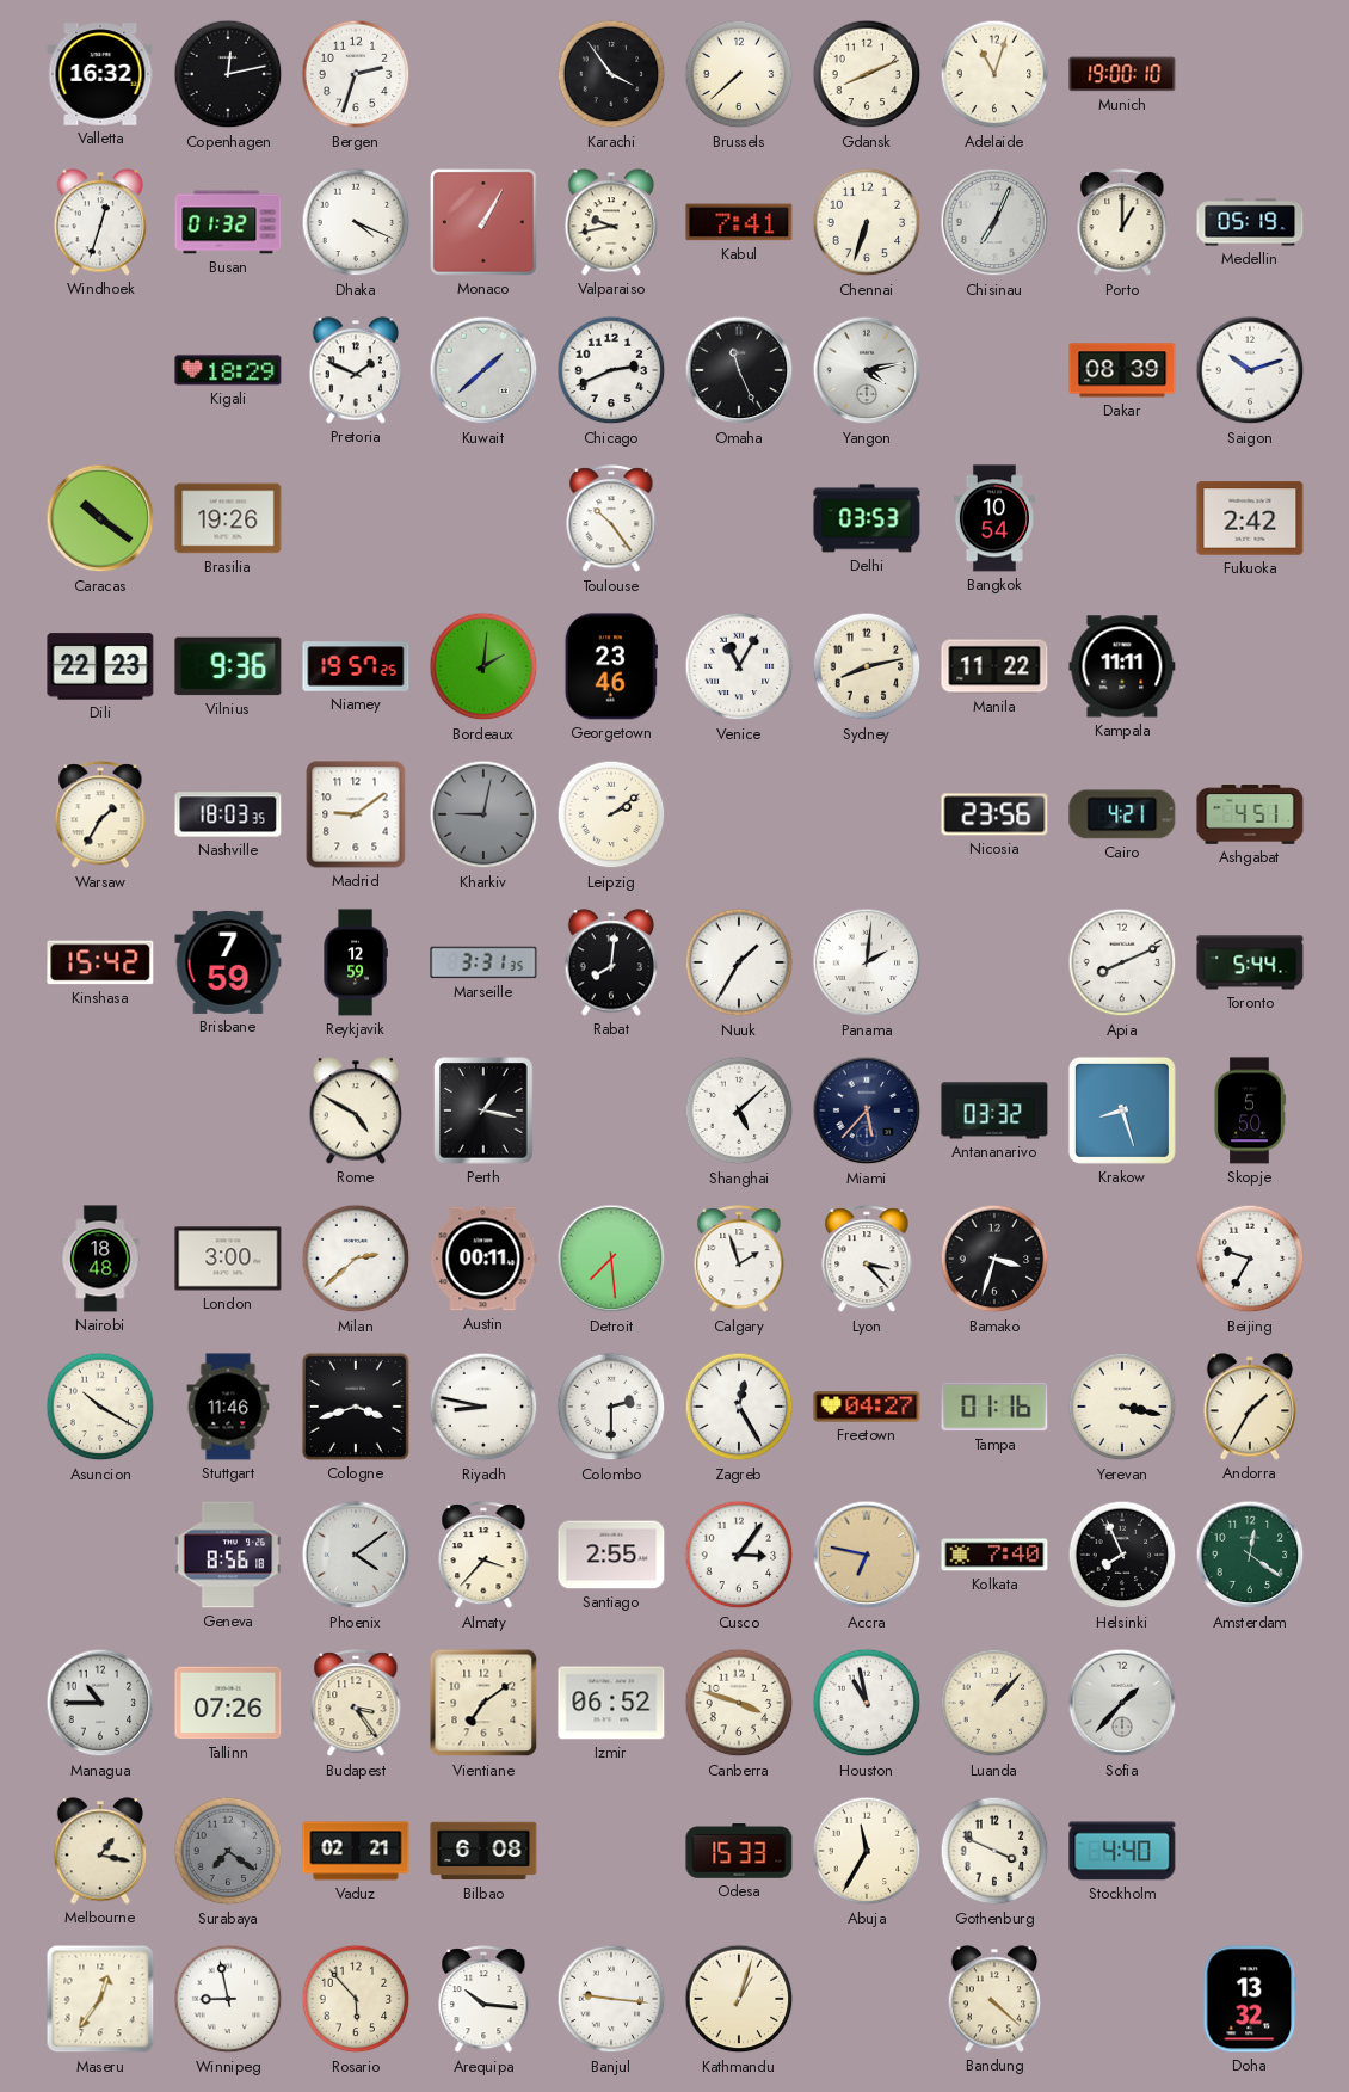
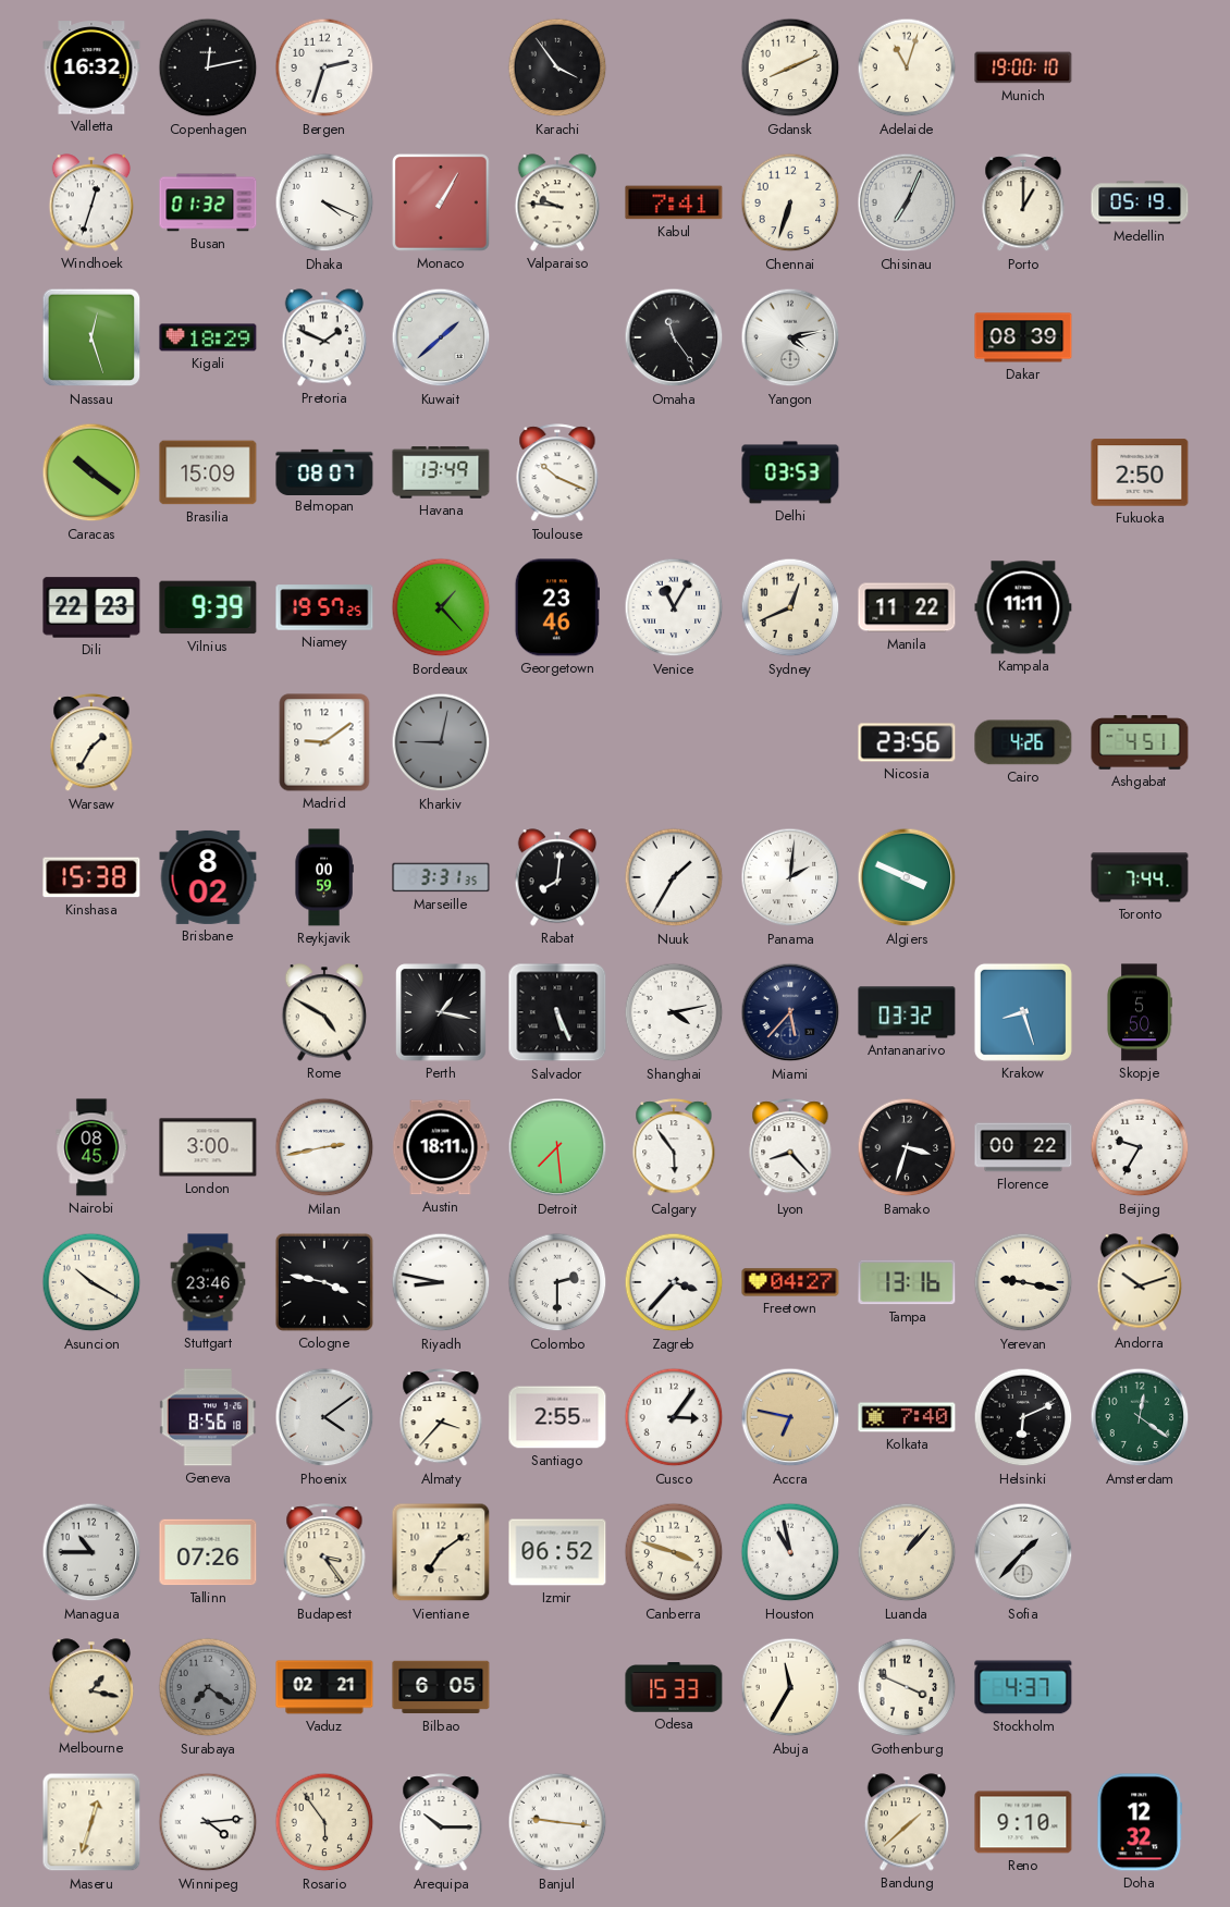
Brussels: 7:38 -> none (739, 74)
Valparaiso: 9:43 -> 9:46 (557, 202)
Nassau: none -> 12:27 (91, 337)
Chicago: 2:41 -> none (611, 370)
Omaha: 11:26 -> 11:24 (674, 337)
Saigon: 10:12 -> none (1250, 370)
Brasilia: 19:26 -> 15:09 (208, 472)
Belmopan: none -> 08:07 (324, 471)
Havana: none -> 13:49 (441, 472)
Toulouse: 10:24 -> 10:19 (557, 473)
Bangkok: 10:54 -> none (994, 518)
Fukuoka: 2:42 -> 2:50 (1140, 472)
Vilnius: 9:36 -> 9:39 (208, 607)
Bordeaux: 2:01 -> 1:23 (441, 607)
Sydney: 8:13 -> 12:41 (790, 607)
Nashville: 18:03 -> none (228, 814)
Leipzig: 2:09 -> none (611, 814)
Cairo: 4:21 -> 4:26 (1023, 742)
Kinshasa: 15:42 -> 15:38 (91, 877)
Brisbane: 7:59 -> 8:02 (208, 877)
Reykjavik: 12:59 -> 00:59 (324, 877)
Algiers: none -> 3:49 (907, 877)
Apia: 8:11 -> none (1122, 962)
Toronto: 5:44 -> 7:44 (1140, 877)
Salvador: none -> 5:26 (557, 1012)
Shanghai: 5:08 -> 4:13 (674, 1012)
Nairobi: 18:48 -> 08:45 (91, 1147)
Milan: 2:38 -> 2:43 (324, 1147)
Austin: 00:11 -> 18:11 (441, 1147)
Calgary: 1:57 -> 5:54 (674, 1148)
Lyon: 3:23 -> 8:23 (790, 1148)
Florence: none -> 00:22 (1023, 1147)
Stuttgart: 11:46 -> 23:46 (208, 1282)
Cologne: 3:42 -> 3:47 (324, 1282)
Zagreb: 12:25 -> 3:37 (674, 1282)
Tampa: 01:16 -> 13:16 (907, 1282)
Yerevan: 3:17 -> 9:17 (1023, 1282)
Andorra: 1:35 -> 10:12 (1140, 1282)
Helsinki: 7:56 -> 6:11 (1023, 1417)
Bilbao: 6:08 -> 6:05 (441, 1687)
Stockholm: 4:40 -> 4:37 (1023, 1687)
Maseru: 12:36 -> 12:33 (91, 1822)
Winnipeg: 8:58 -> 4:14 (208, 1822)
Rosario: 5:53 -> 5:54 (324, 1822)
Arequipa: 10:16 -> 10:15 (441, 1823)
Kathmandu: 1:03 -> none (739, 1999)
Bandung: 4:22 -> 1:38 (907, 1822)
Reno: none -> 9:10 (1023, 1822)
Doha: 13:32 -> 12:32 (1140, 1822)
